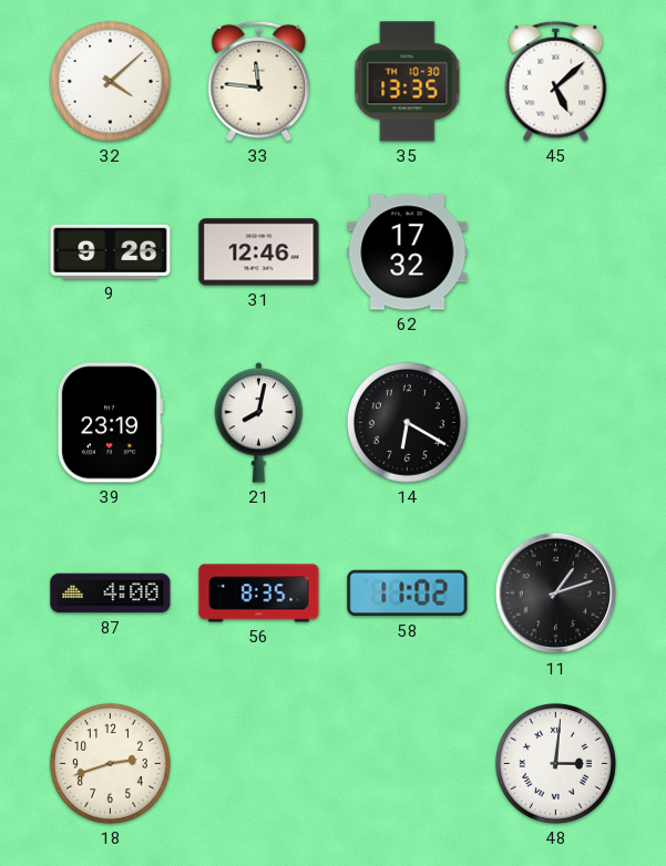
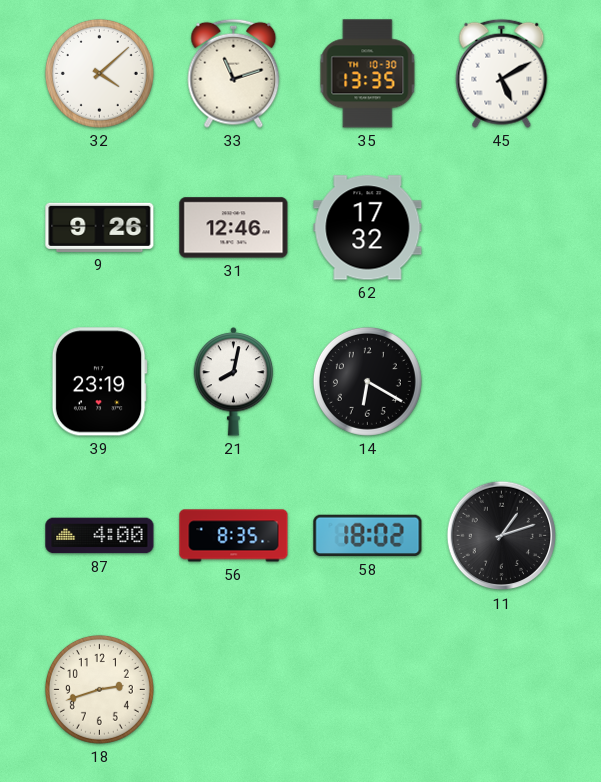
33: 11:46 -> 11:12 (234, 73)
45: 5:08 -> 5:10 (502, 73)
58: 11:02 -> 18:02 (368, 536)
48: 3:01 -> none (555, 763)
